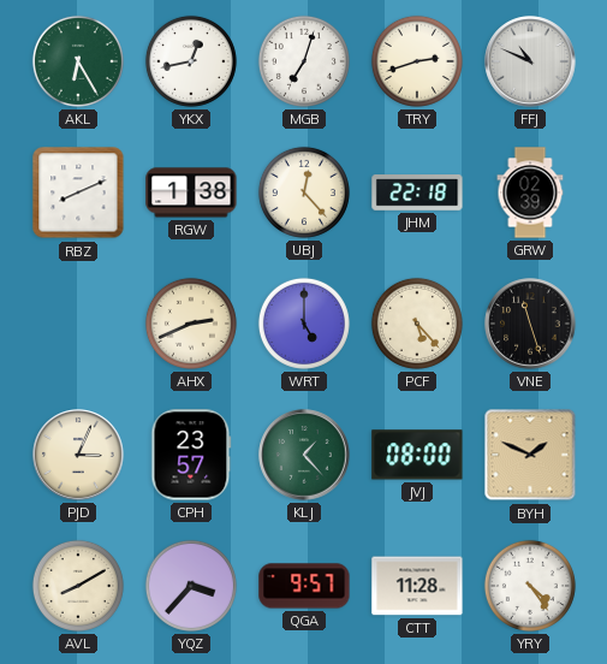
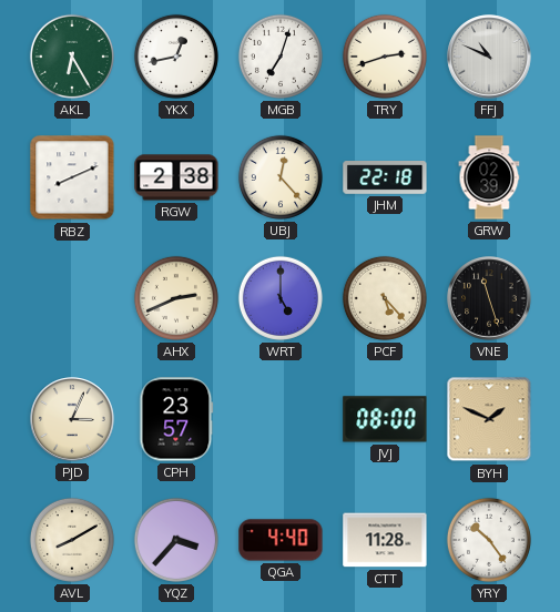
RGW: 1:38 -> 2:38 (176, 177)
KLJ: 1:23 -> none (304, 455)
QGA: 9:57 -> 4:40 (281, 540)
YRY: 4:24 -> 10:24 (489, 540)
